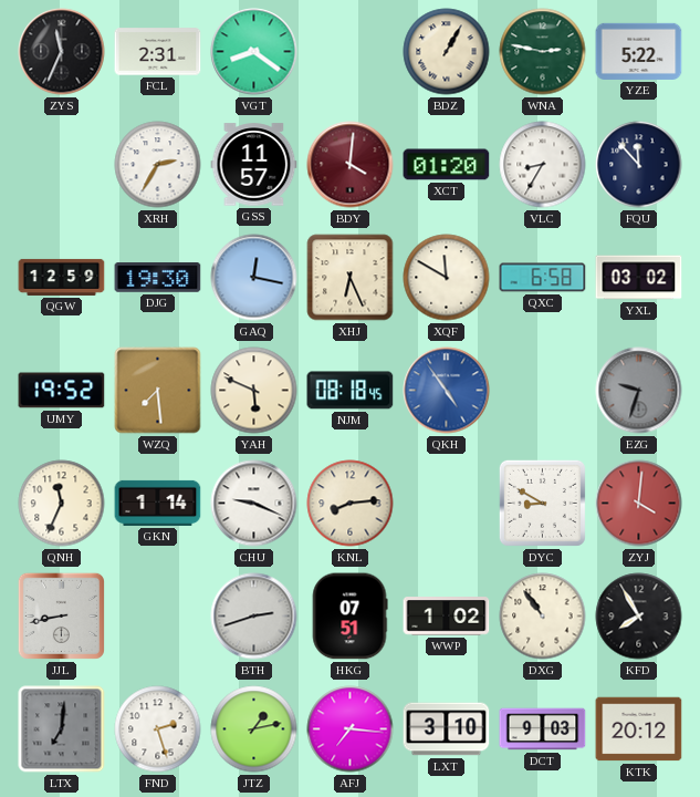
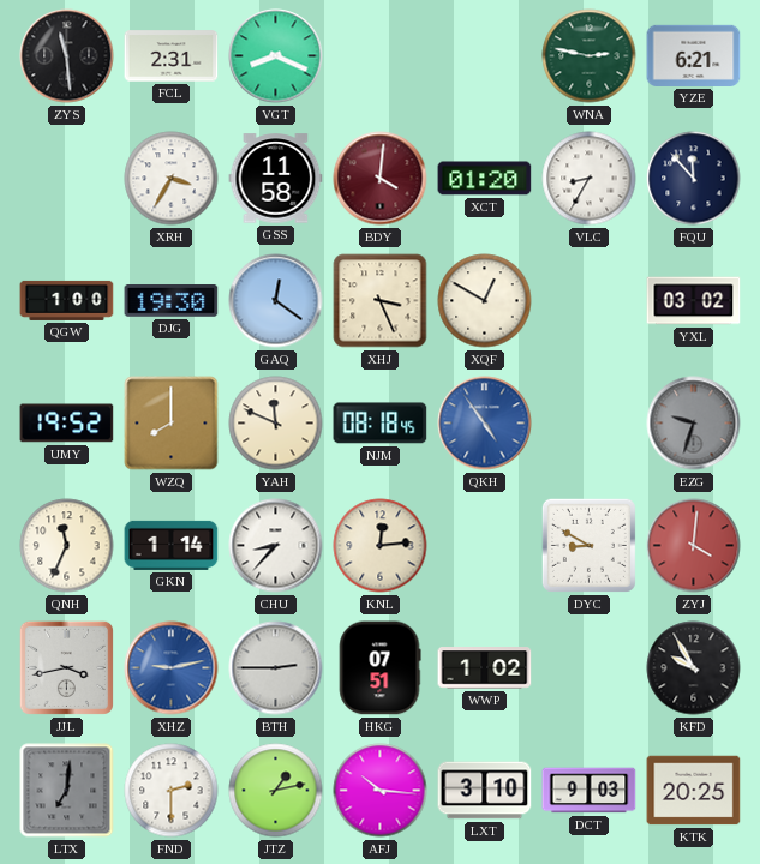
ZYS: 11:34 -> 11:29 (67, 56)
VGT: 8:21 -> 8:19 (276, 56)
BDZ: 1:05 -> none (447, 52)
YZE: 5:22 -> 6:21 (694, 55)
XRH: 2:35 -> 3:35 (172, 179)
GSS: 11:57 -> 11:58 (276, 179)
QGW: 12:59 -> 1:00 (67, 300)
GAQ: 12:17 -> 12:21 (276, 301)
XHJ: 6:26 -> 3:26 (381, 301)
XQF: 11:50 -> 12:50 (485, 301)
QXC: 6:58 -> none (543, 278)
WZQ: 7:29 -> 8:00 (172, 424)
YAH: 5:49 -> 11:49 (276, 424)
CHU: 9:19 -> 8:37 (276, 546)
KNL: 8:14 -> 12:14 (381, 546)
JJL: 8:43 -> 3:43 (66, 667)
XHZ: none -> 9:13 (172, 668)
BTH: 2:42 -> 2:45 (276, 668)
DXG: 10:54 -> none (543, 617)
KFD: 7:55 -> 9:55 (694, 668)
FND: 2:27 -> 2:30 (172, 791)
AFJ: 7:16 -> 10:16 (381, 791)
KTK: 20:12 -> 20:25 (694, 791)
